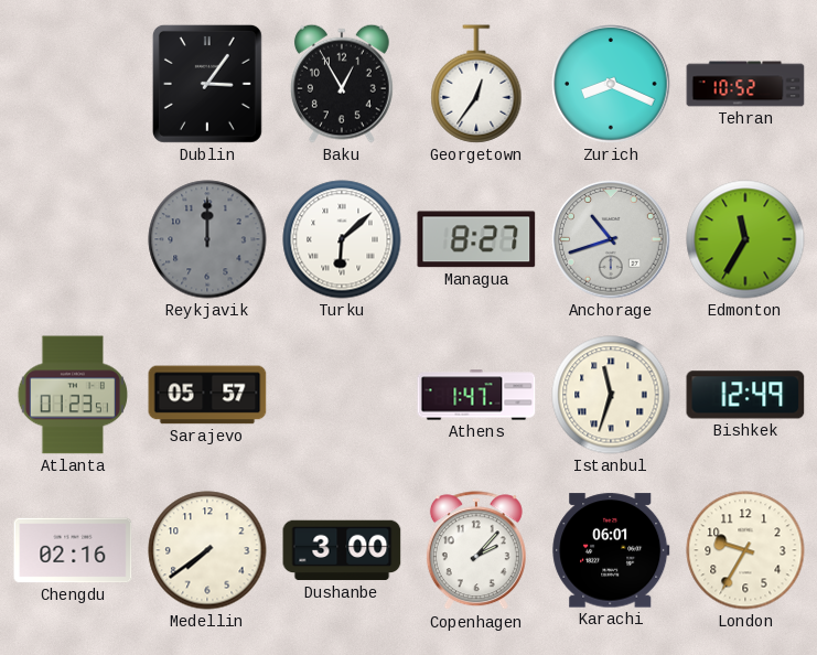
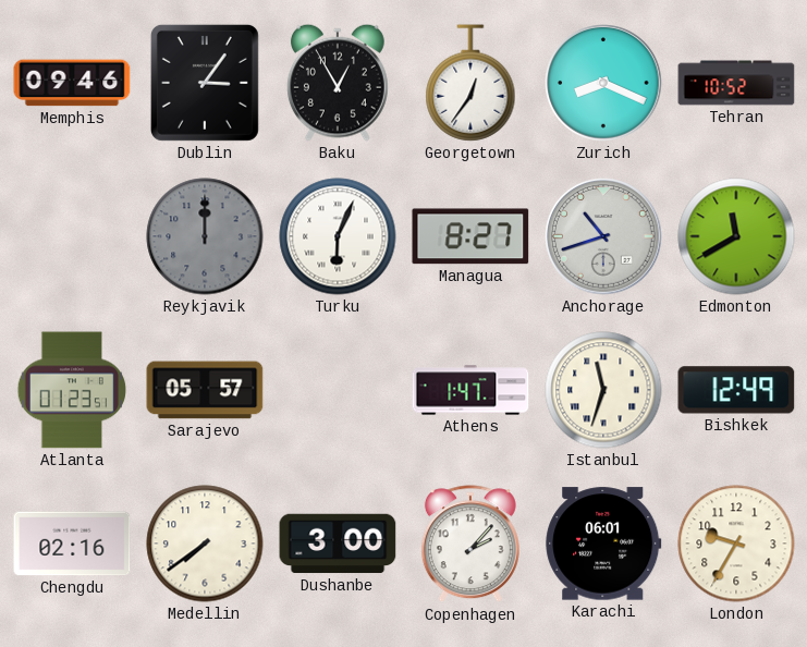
Memphis: none -> 09:46 (72, 83)
Turku: 6:08 -> 6:04 (338, 236)
Edmonton: 11:35 -> 11:40 (736, 236)
